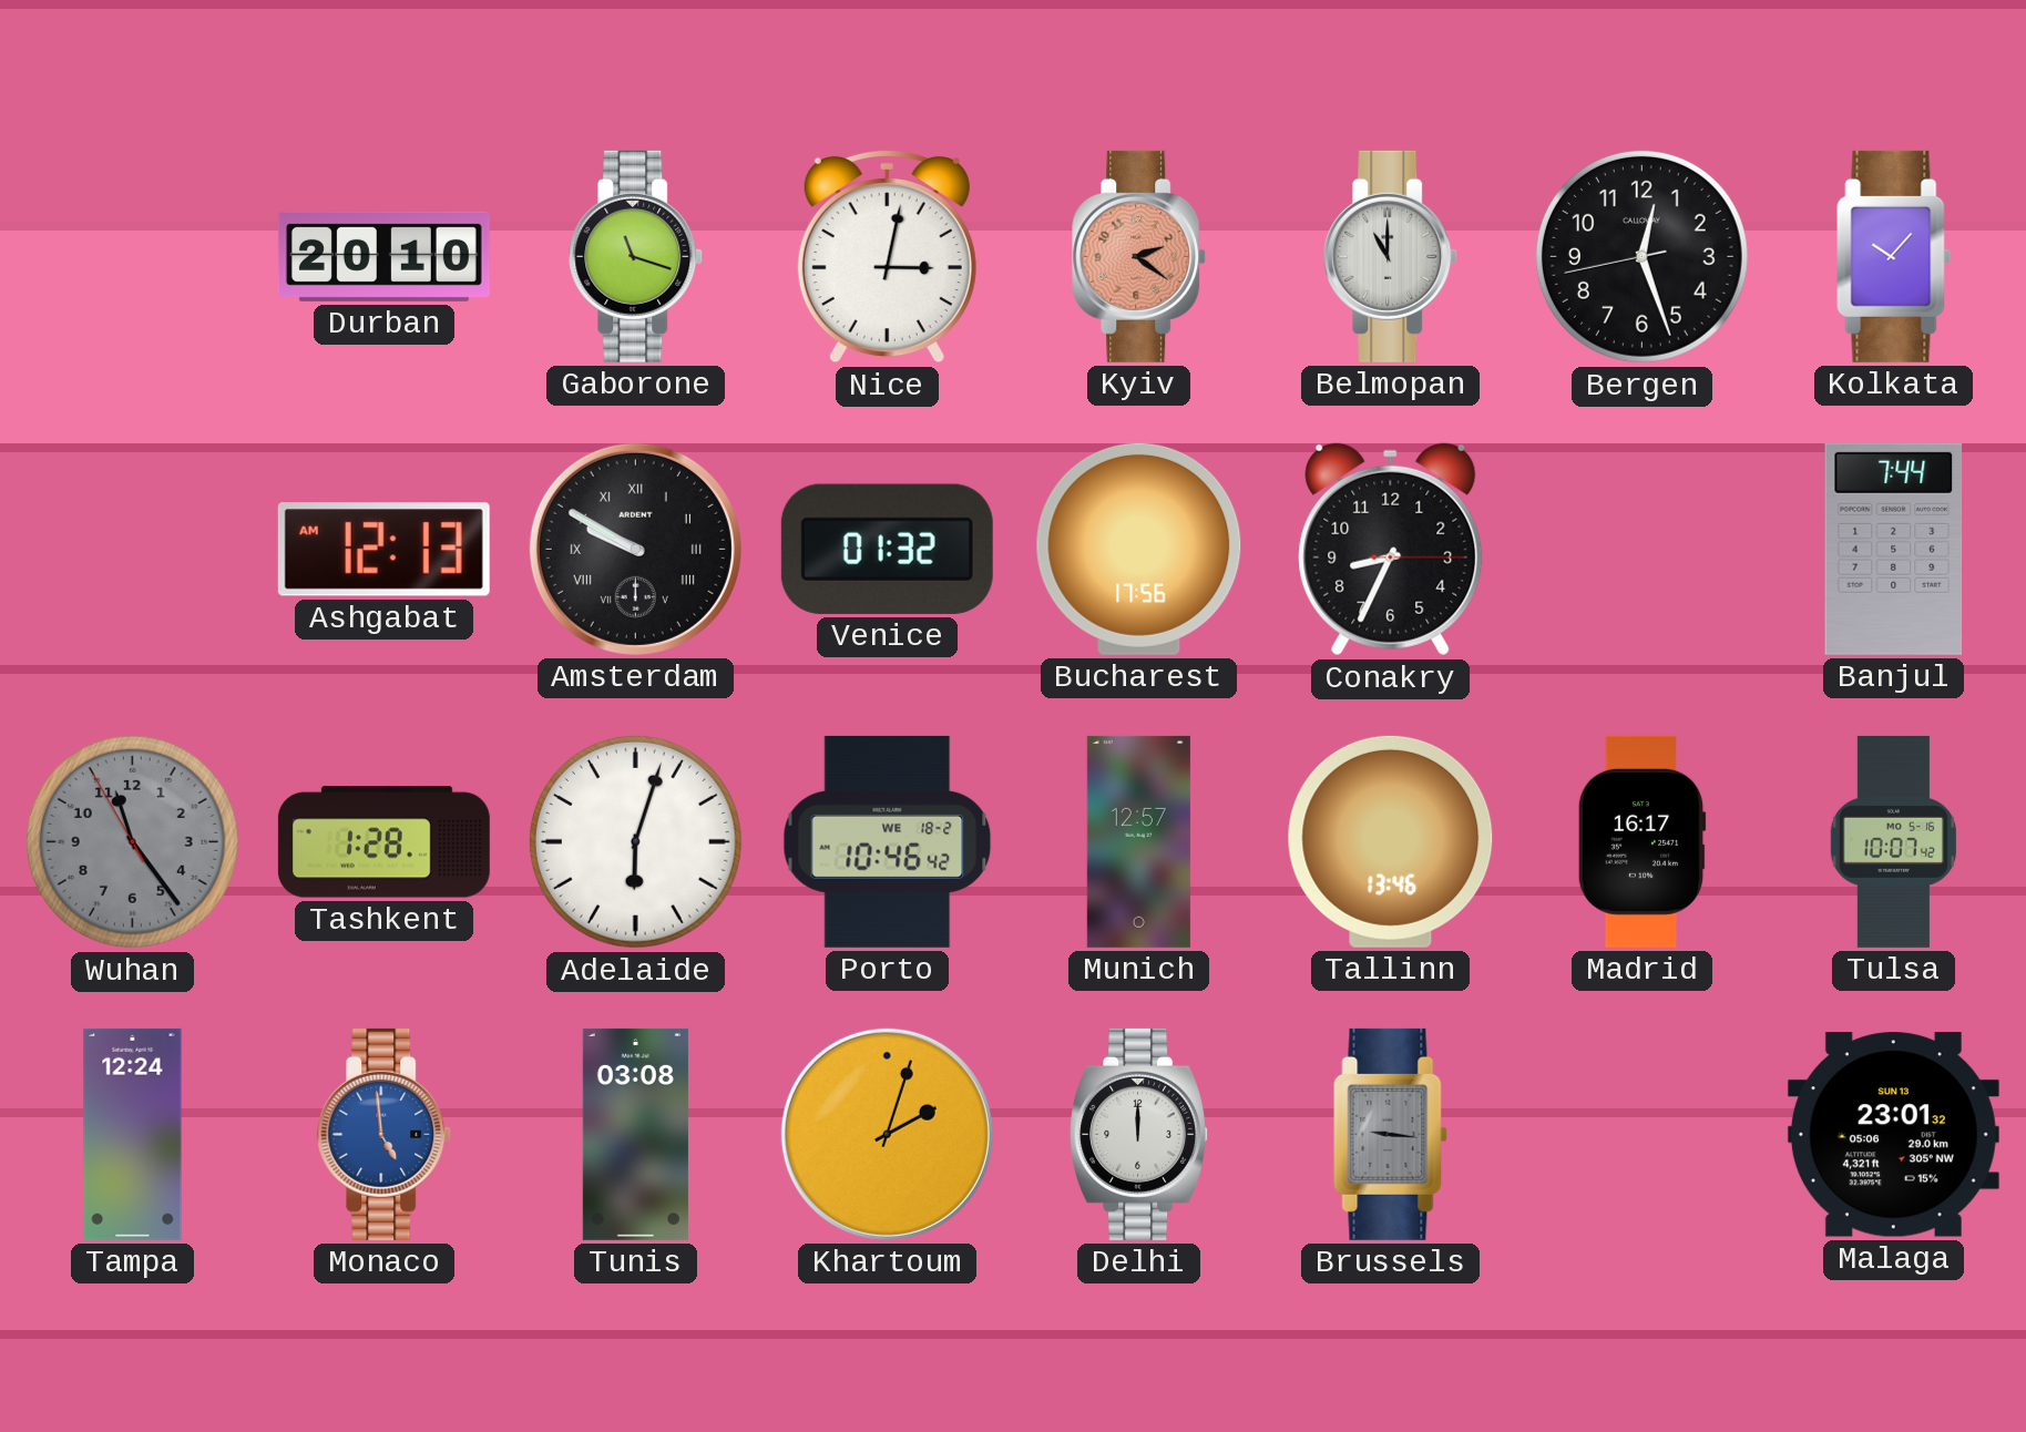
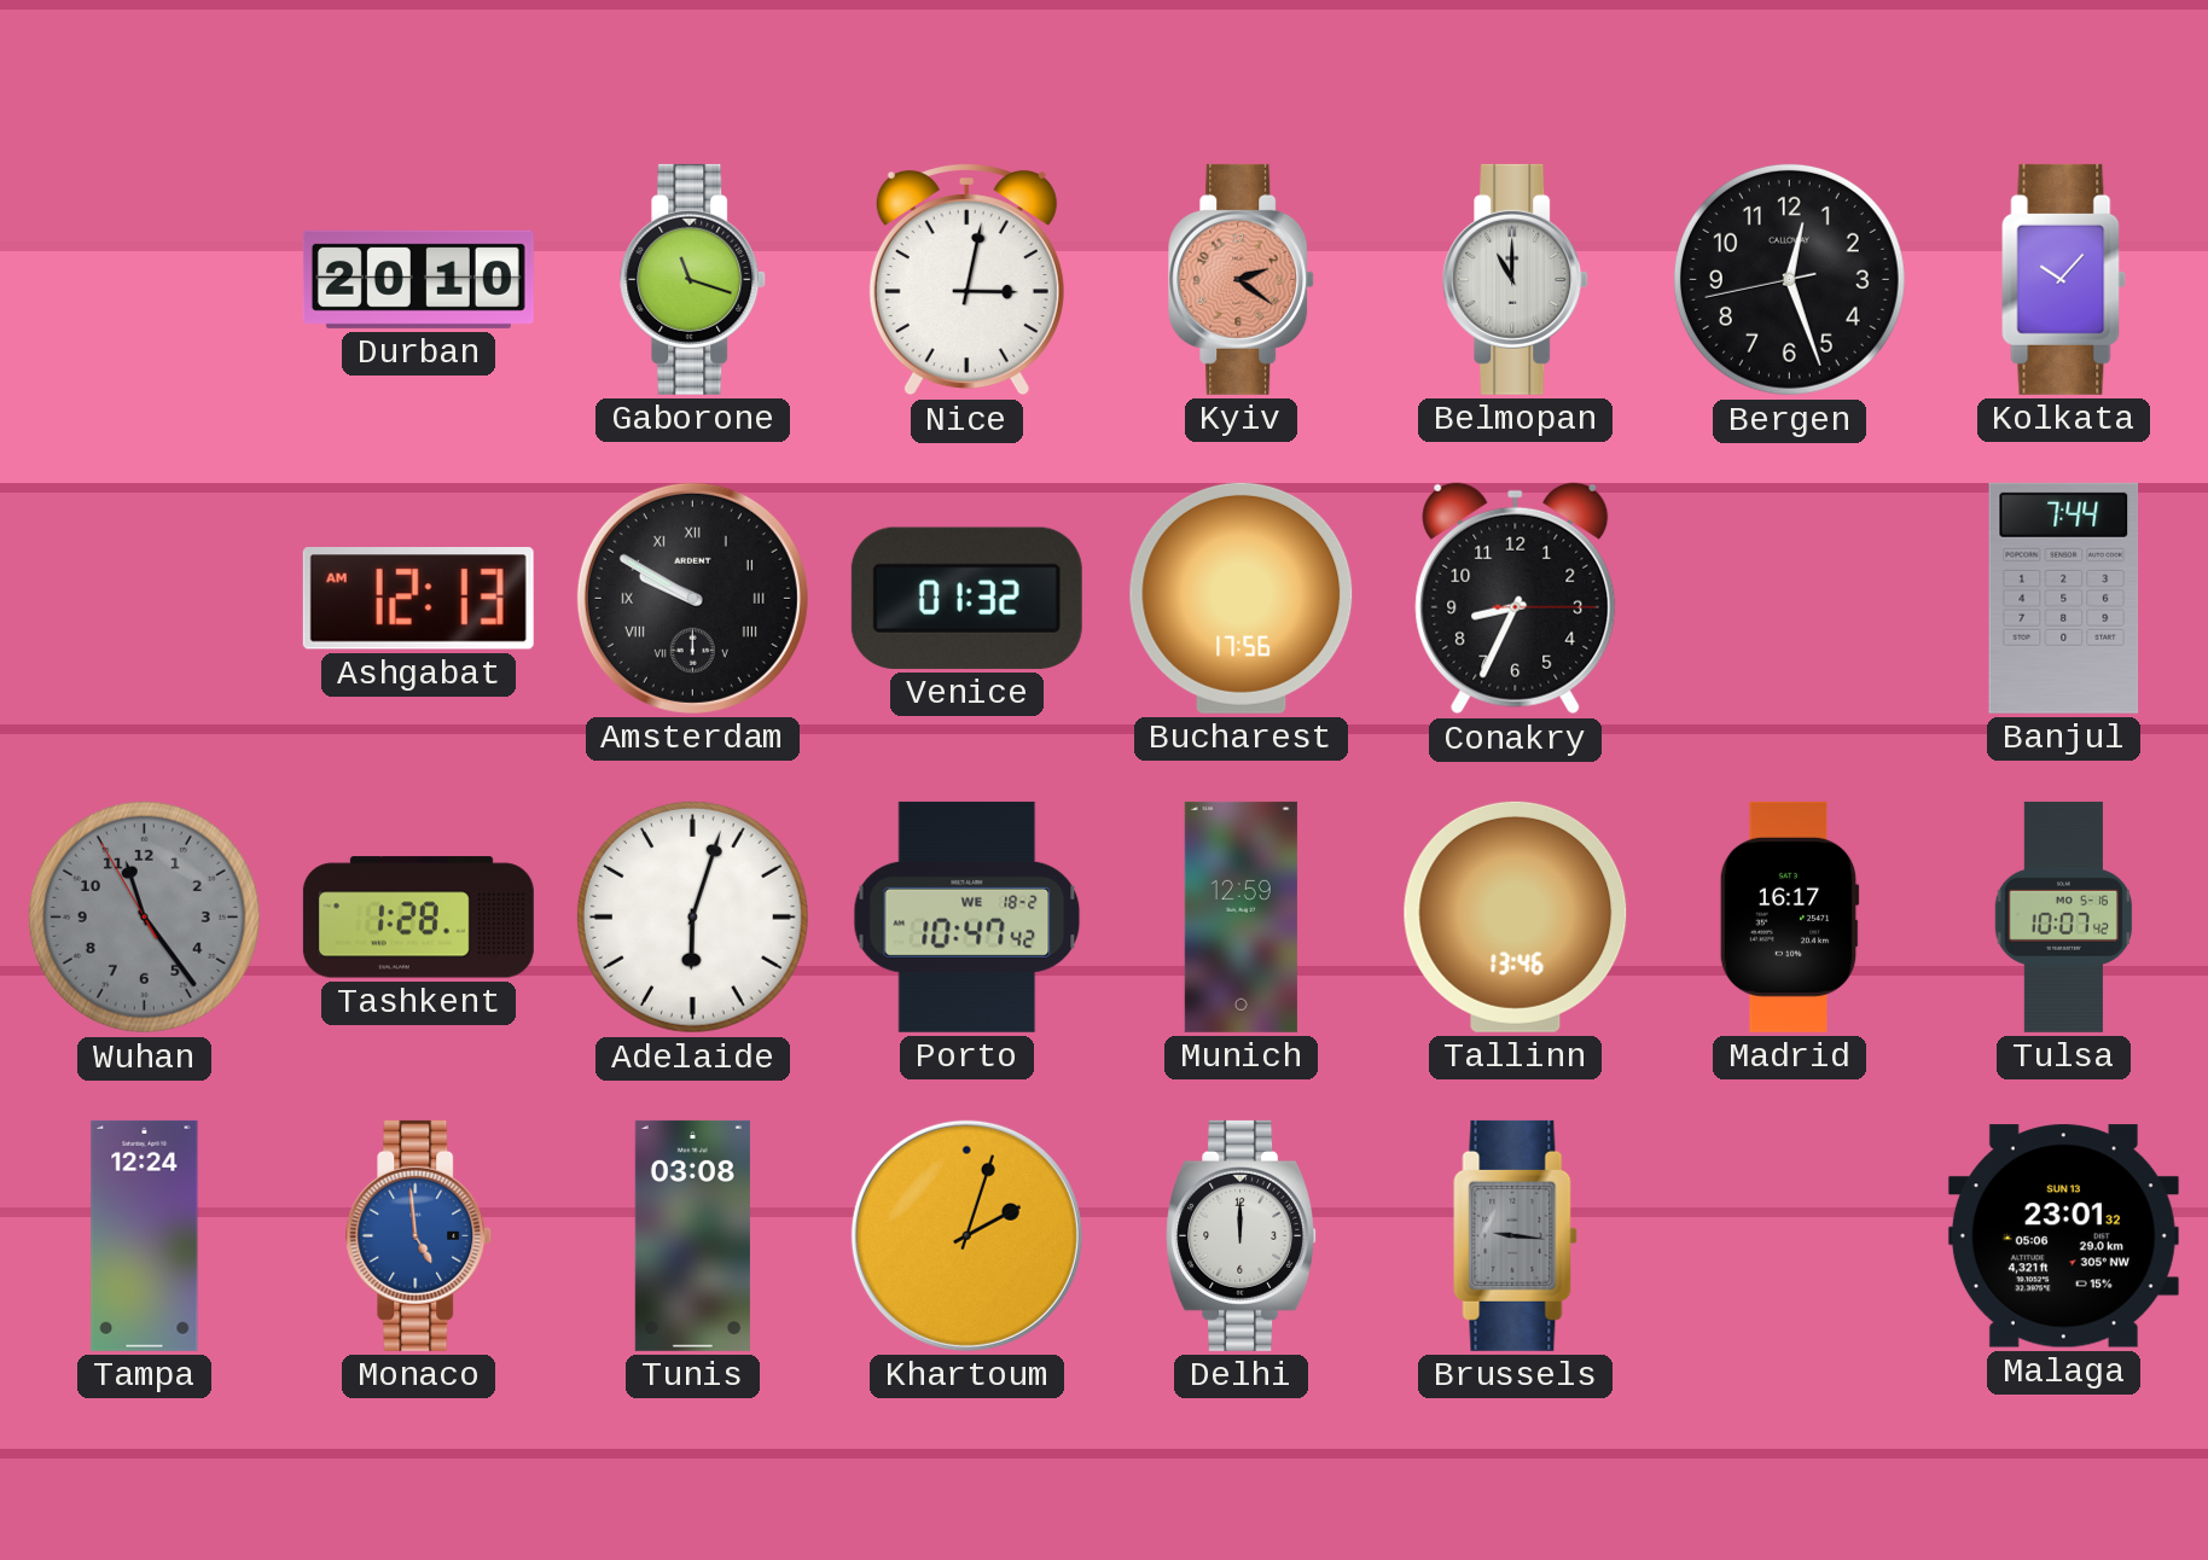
Porto: 10:46 -> 10:47 (968, 916)
Munich: 12:57 -> 12:59 (1240, 916)
